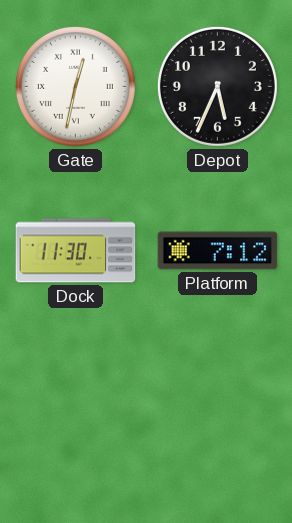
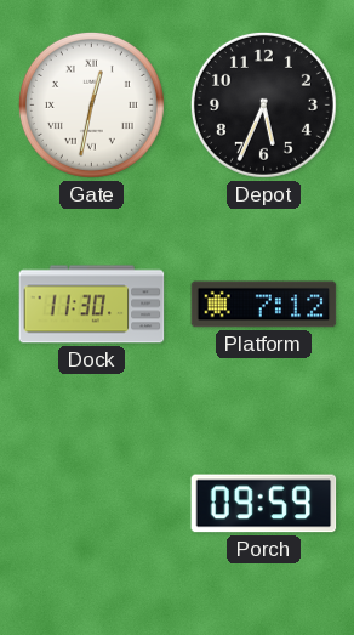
Porch: none -> 09:59 (264, 504)
